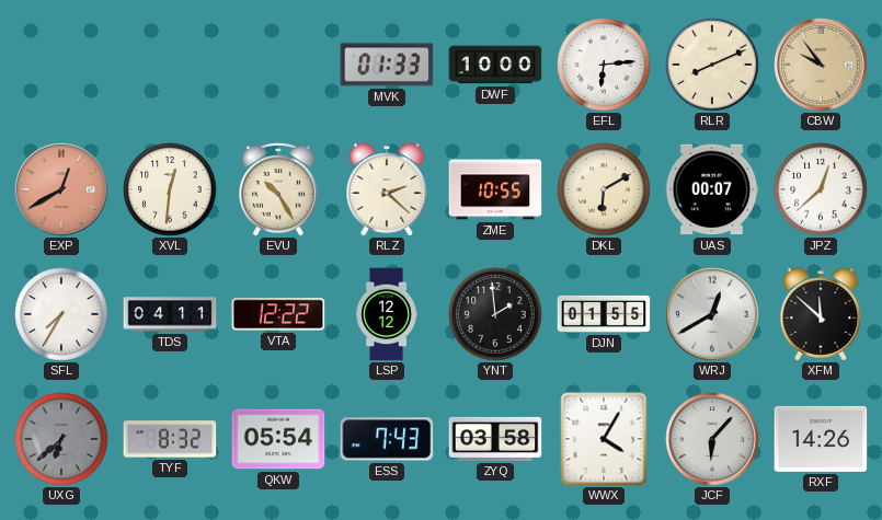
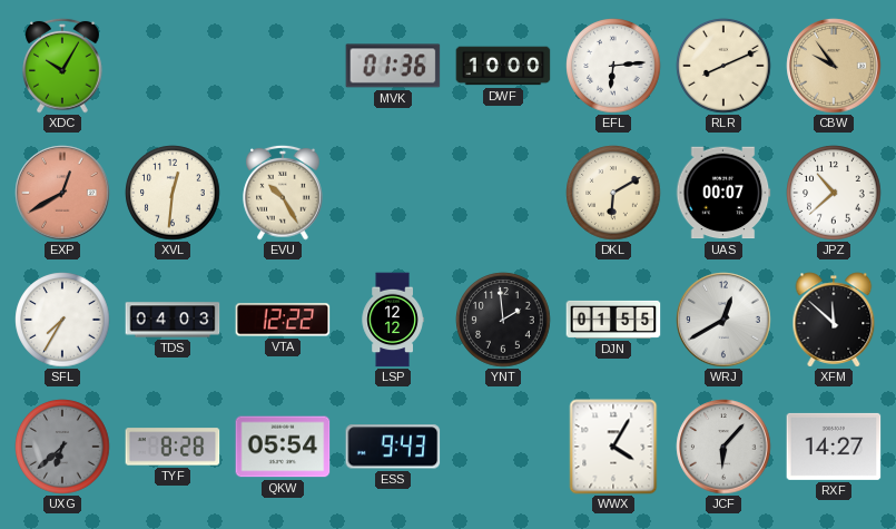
XDC: none -> 10:05 (62, 66)
MVK: 01:33 -> 01:36 (393, 66)
RLZ: 2:22 -> none (387, 189)
ZME: 10:55 -> none (495, 189)
JPZ: 12:38 -> 10:38 (834, 193)
TDS: 04:11 -> 04:03 (173, 320)
TYF: 8:32 -> 8:28 (173, 447)
ESS: 7:43 -> 9:43 (393, 447)
ZYQ: 03:58 -> none (495, 439)
RXF: 14:26 -> 14:27 (834, 447)
